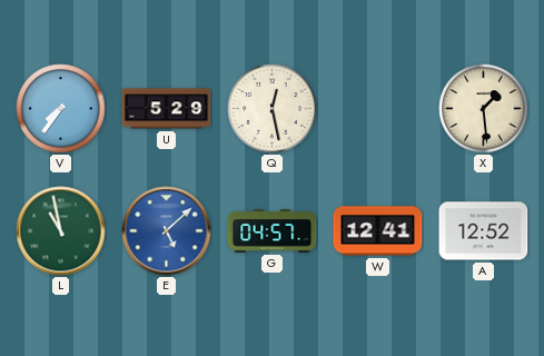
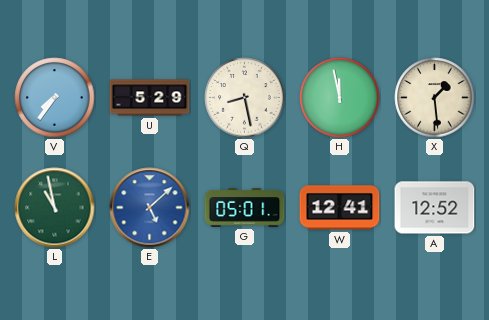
Q: 12:28 -> 8:28 (245, 98)
H: none -> 11:58 (340, 98)
G: 04:57 -> 05:01 (245, 208)
